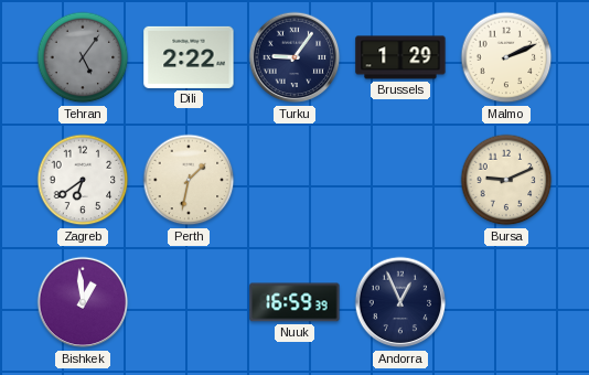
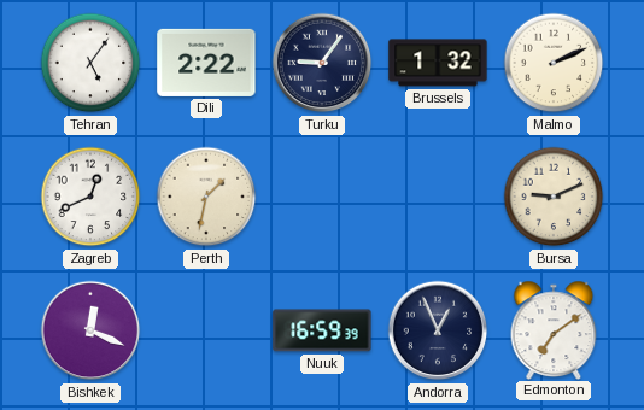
Tehran dial: grey -> white (90, 63)
Brussels: 1:29 -> 1:32 (438, 63)
Zagreb: 6:39 -> 12:41 (90, 197)
Bishkek: 12:59 -> 12:19 (90, 330)
Edmonton: none -> 7:09 (554, 329)
